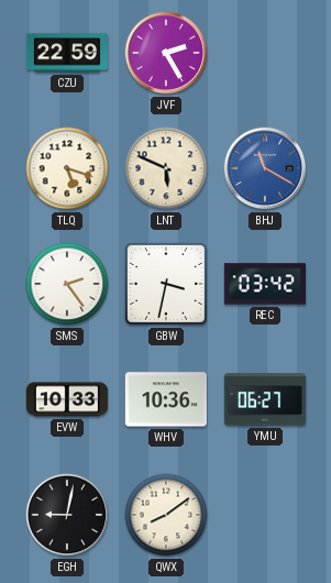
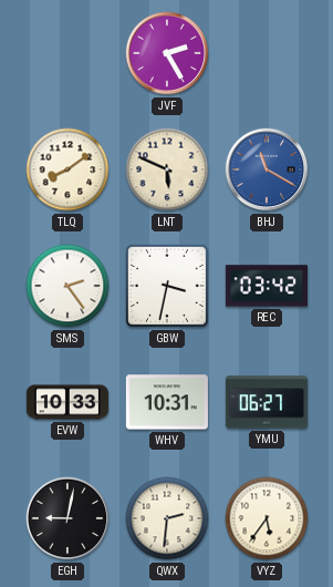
CZU: 22:59 -> none (67, 53)
TLQ: 5:18 -> 8:09 (67, 169)
WHV: 10:36 -> 10:31 (167, 402)
QWX: 8:09 -> 2:31 (167, 518)
VYZ: none -> 5:36 (267, 518)
